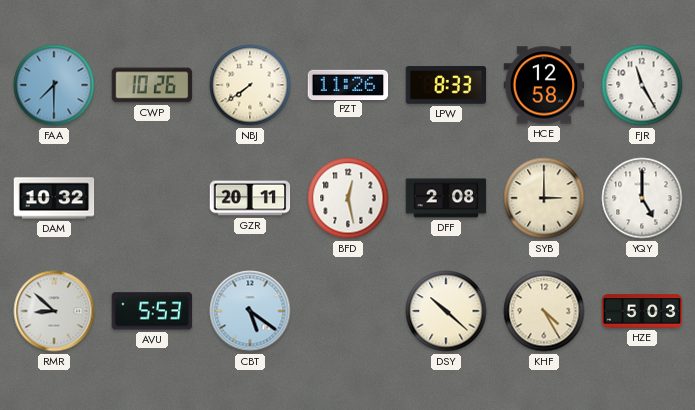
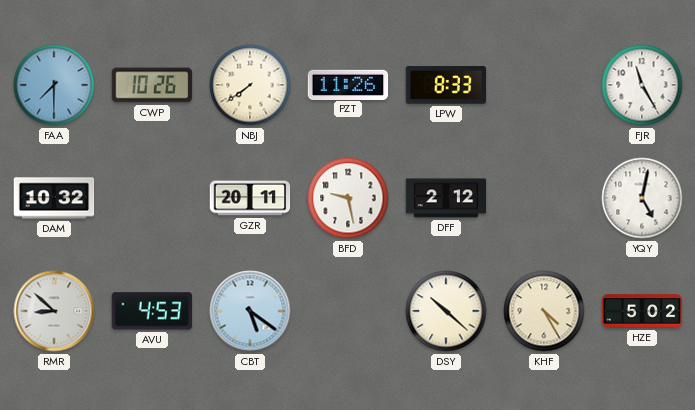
HCE: 12:58 -> none (544, 85)
BFD: 12:28 -> 9:28 (348, 198)
DFF: 2:08 -> 2:12 (446, 198)
SYB: 3:00 -> none (544, 198)
YQY: 5:00 -> 5:02 (642, 198)
AVU: 5:53 -> 4:53 (152, 311)
HZE: 5:03 -> 5:02 (642, 311)
